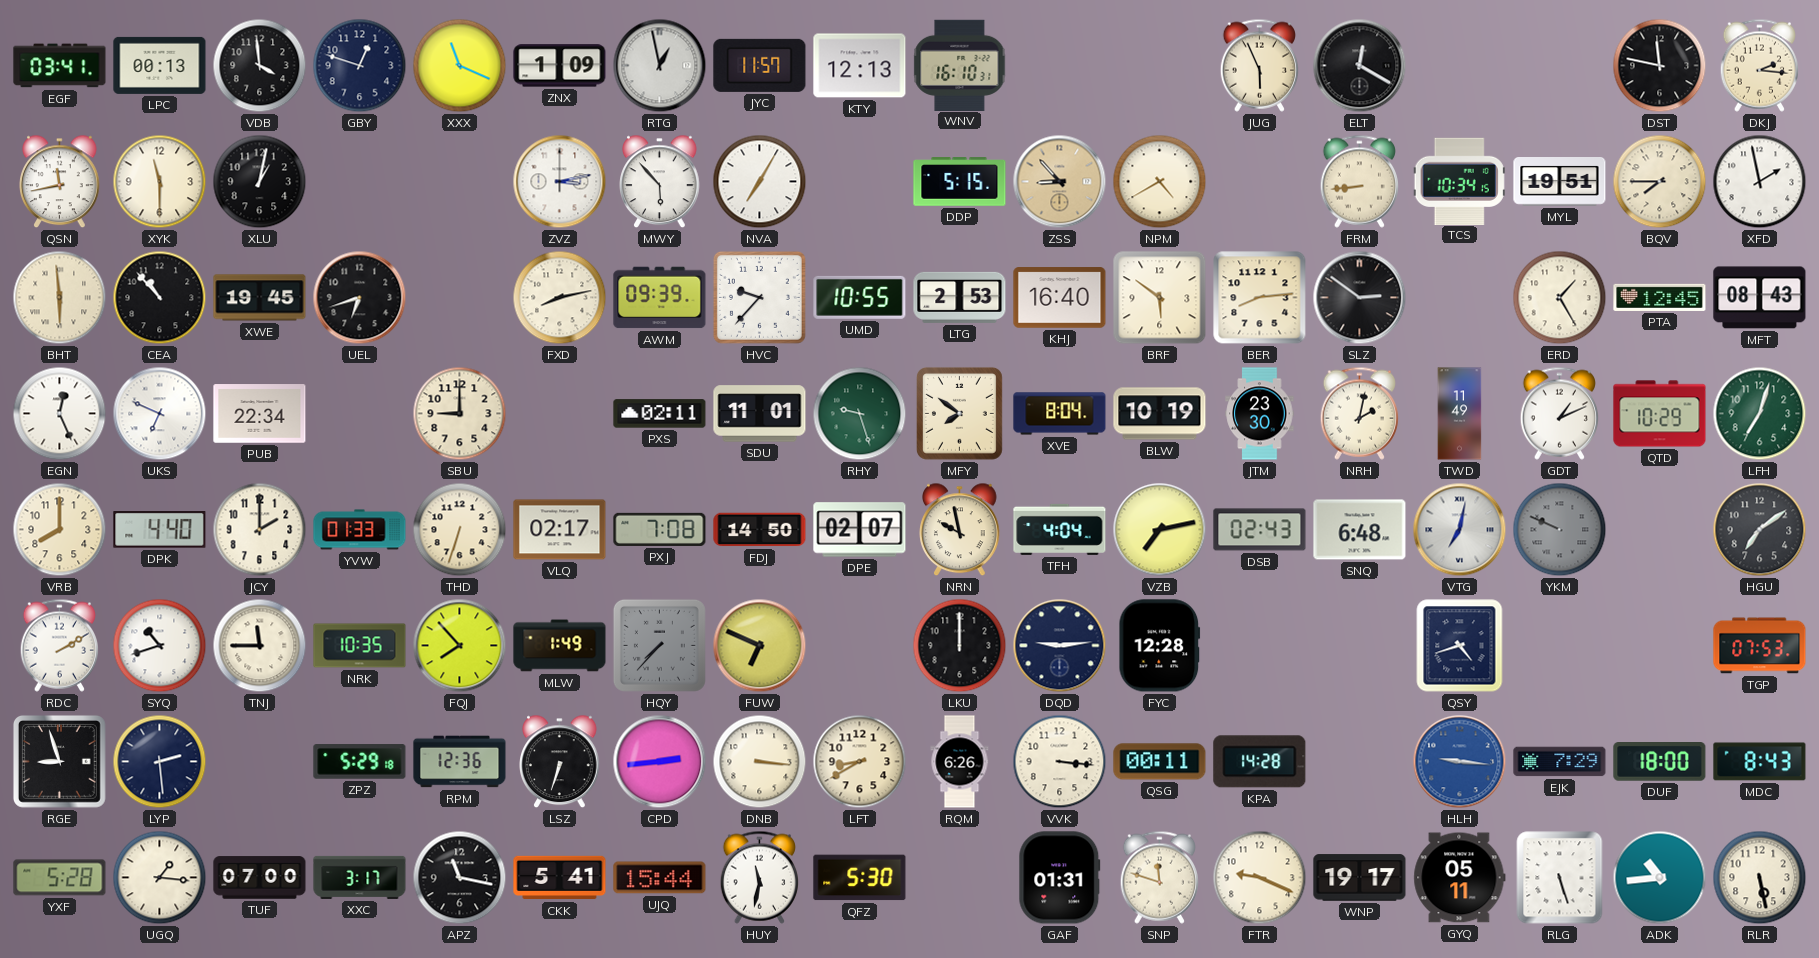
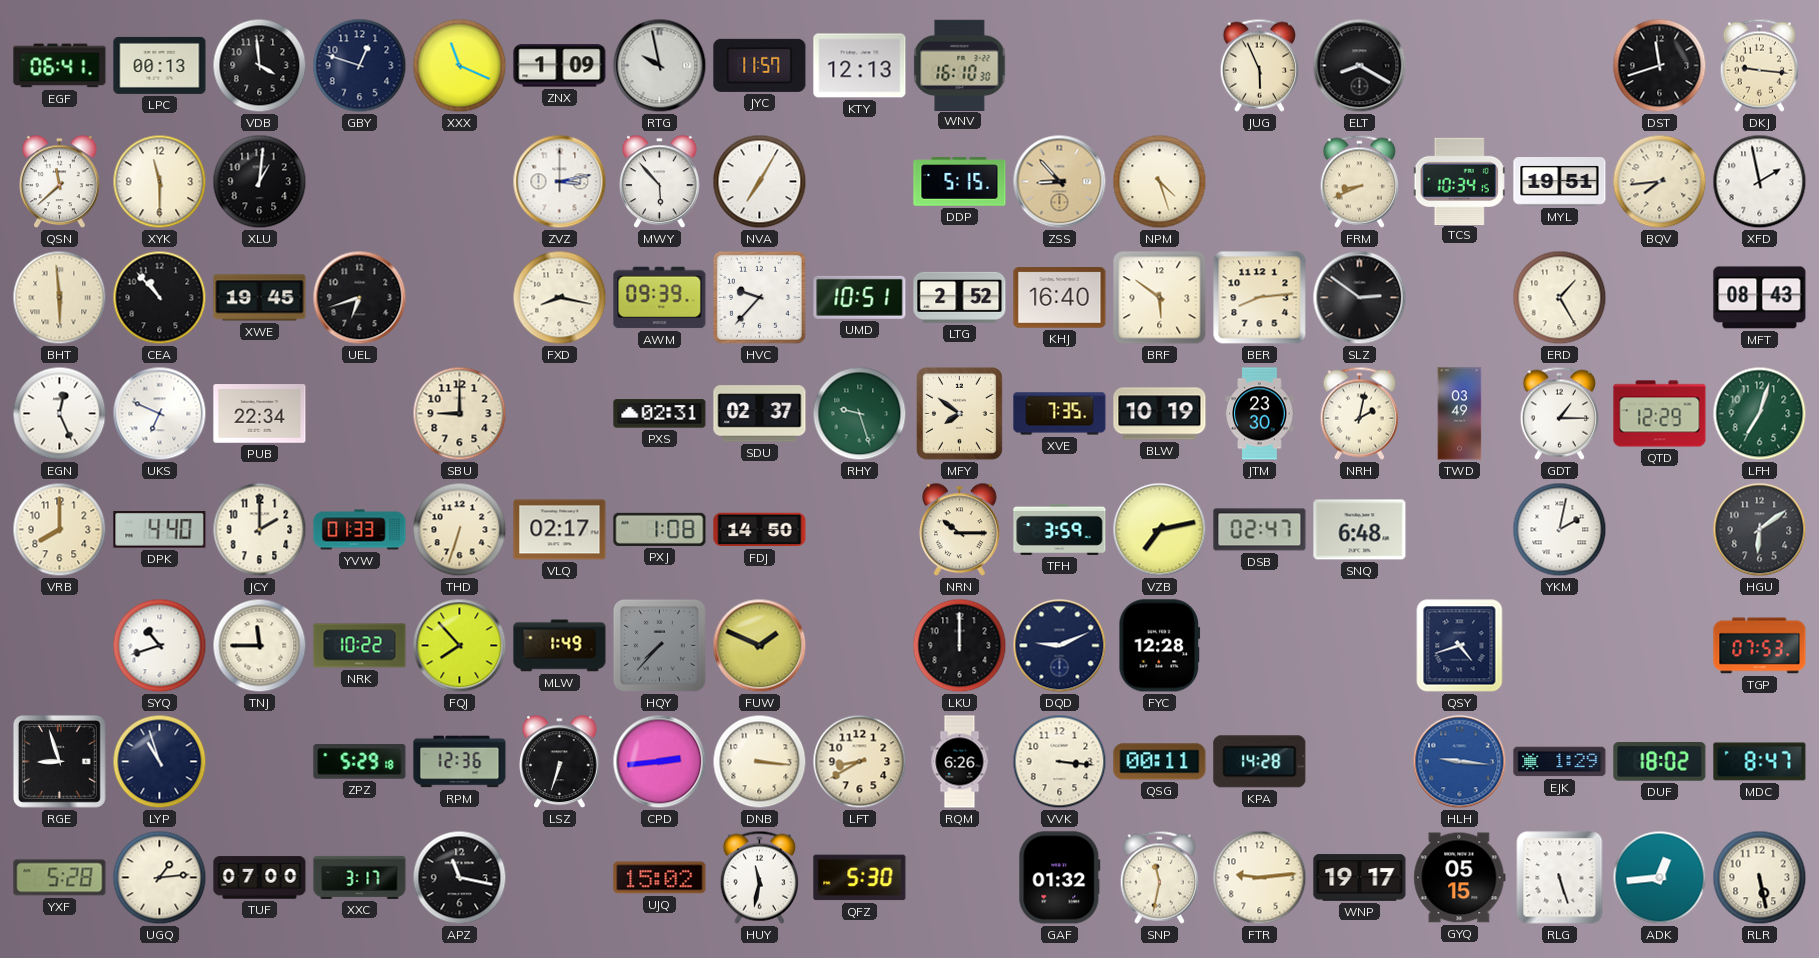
EGF: 03:41 -> 06:41 (60, 66)
RTG: 12:58 -> 9:58 (660, 66)
WNV: 16:10:31 -> 16:10:30 (960, 65)
ELT: 12:20 -> 8:20 (1360, 66)
DST: 11:47 -> 11:42 (1660, 66)
DKJ: 2:16 -> 9:16 (1759, 65)
QSN: 11:43 -> 11:38 (60, 182)
XLU: 1:02 -> 1:01 (260, 182)
NPM: 4:40 -> 4:27 (1160, 182)
FRM: 8:44 -> 8:41 (1359, 181)
BQV: 7:45 -> 7:44 (1660, 182)
FXD: 8:13 -> 8:17 (560, 298)
UMD: 10:55 -> 10:51 (860, 297)
LTG: 2:53 -> 2:52 (960, 297)
PTA: 12:45 -> none (1660, 297)
PXS: 02:11 -> 02:31 (660, 414)
SDU: 11:01 -> 02:37 (760, 414)
XVE: 8:04 -> 7:35 (1060, 414)
TWD: 11:49 -> 03:49 (1460, 414)
GDT: 1:11 -> 1:15 (1559, 413)
QTD: 10:29 -> 12:29 (1660, 414)
PXJ: 7:08 -> 1:08 (660, 529)
DPE: 02:07 -> none (860, 530)
NRN: 9:58 -> 10:15 (960, 530)
TFH: 4:04 -> 3:59 (1060, 529)
DSB: 02:43 -> 02:47 (1260, 530)
VTG: 7:02 -> none (1460, 530)
YKM: 9:49 -> 2:02 (1560, 530)
YKM dial: grey -> white (1560, 530)
HGU: 7:09 -> 6:09 (1760, 530)
RDC: 2:10 -> none (59, 645)
NRK: 10:35 -> 10:22 (360, 646)
FUW: 6:49 -> 1:49 (760, 646)
DQD: 9:14 -> 9:11 (1060, 646)
LYP: 2:29 -> 10:57 (160, 762)
EJK: 7:29 -> 1:29 (1560, 762)
DUF: 18:00 -> 18:02 (1660, 762)
MDC: 8:43 -> 8:47 (1760, 762)
UGQ: 1:16 -> 1:14 (160, 878)
CKK: 5:41 -> none (560, 878)
UJQ: 15:44 -> 15:02 (660, 878)
GAF: 01:31 -> 01:32 (1060, 878)
SNP: 11:48 -> 11:32 (1159, 877)
FTR: 9:19 -> 9:14 (1260, 878)
GYQ: 05:11 -> 05:15 (1460, 878)
ADK: 10:44 -> 12:44 (1660, 878)
